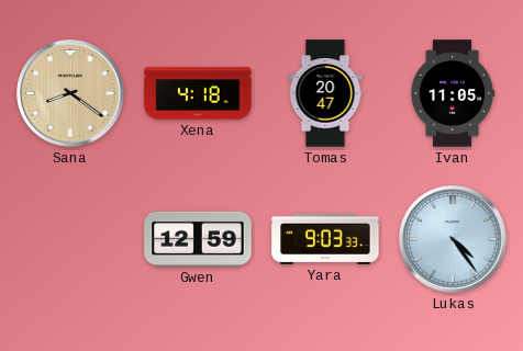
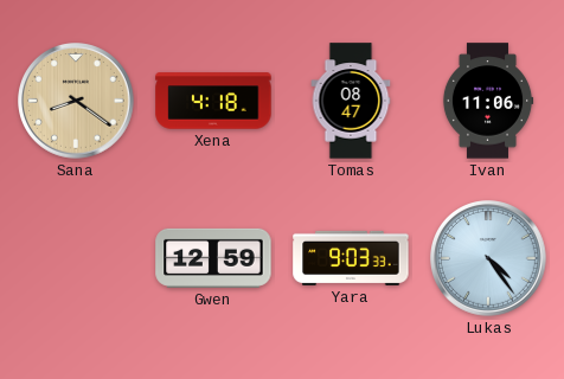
Tomas: 20:47 -> 08:47 (351, 101)
Ivan: 11:05 -> 11:06 (488, 101)
